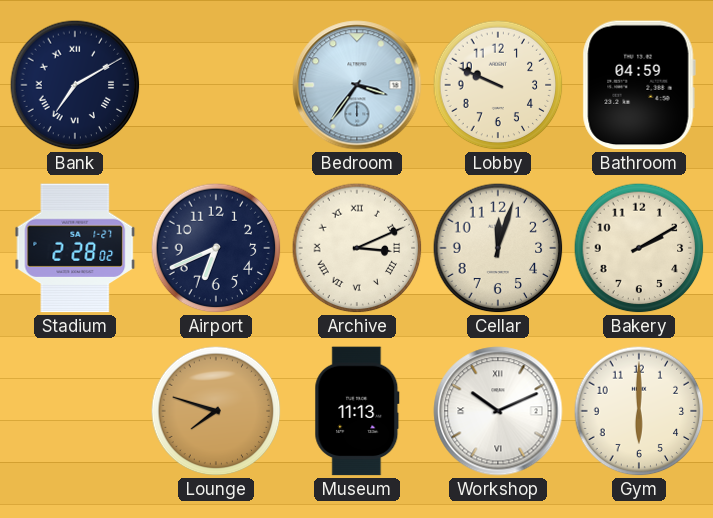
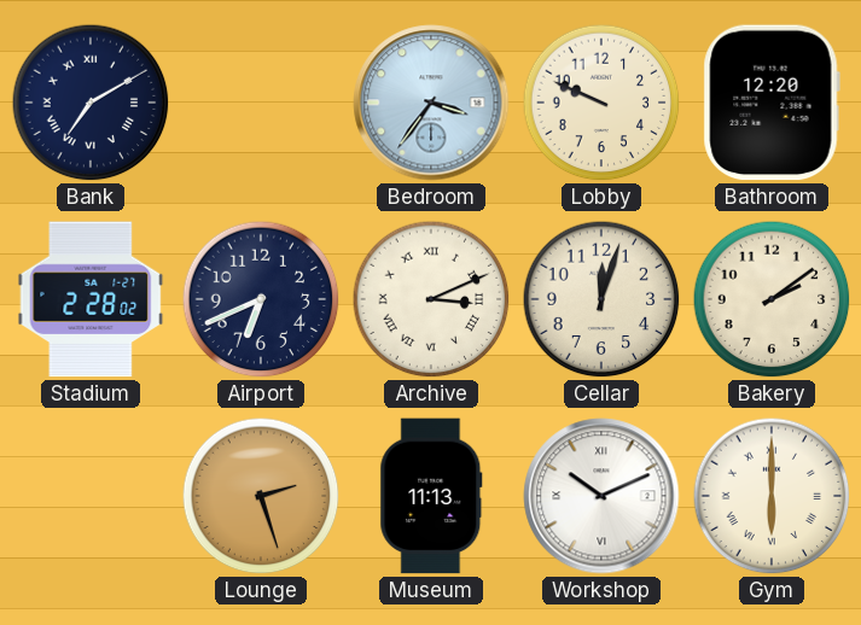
Bathroom: 04:59 -> 12:20 (772, 103)
Bakery: 2:10 -> 2:09 (772, 299)
Lounge: 7:48 -> 2:27 (261, 496)
Gym numerals: Arabic -> Roman (772, 496)
